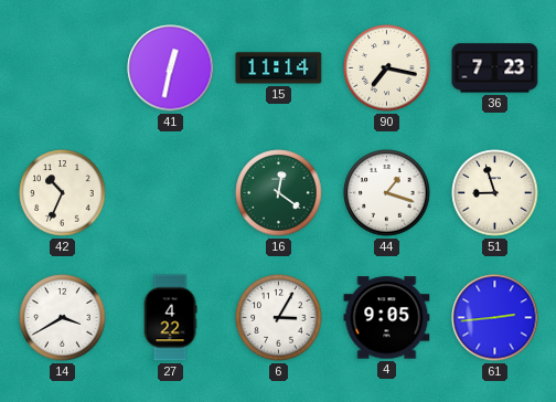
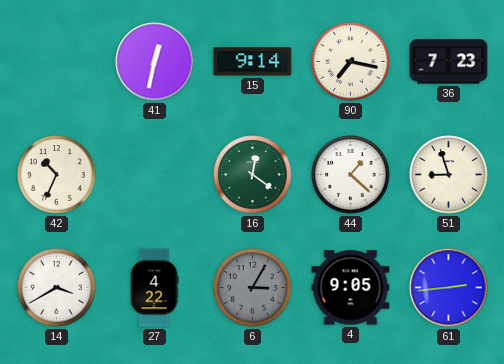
15: 11:14 -> 9:14 (253, 62)
44: 1:18 -> 1:22 (351, 175)
6 dial: white -> grey (253, 288)
